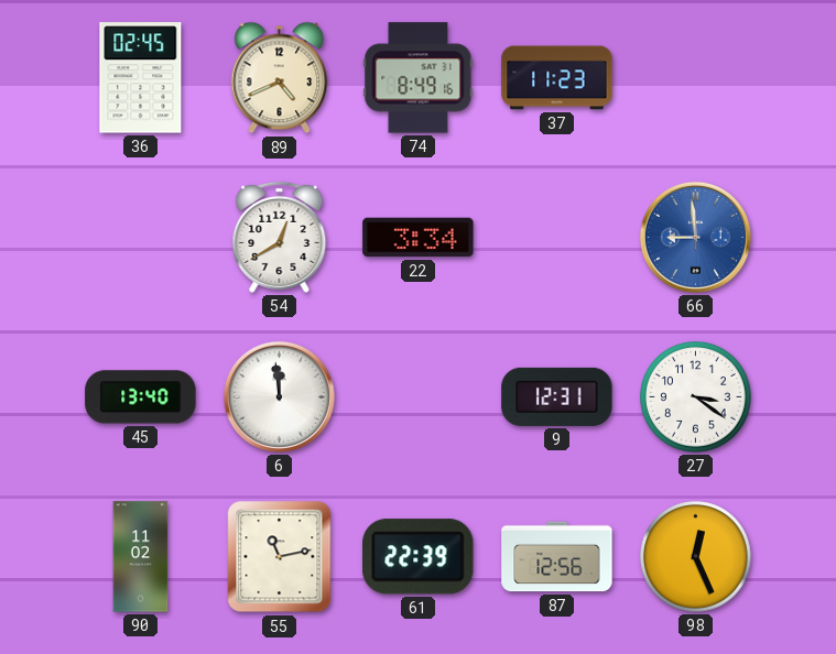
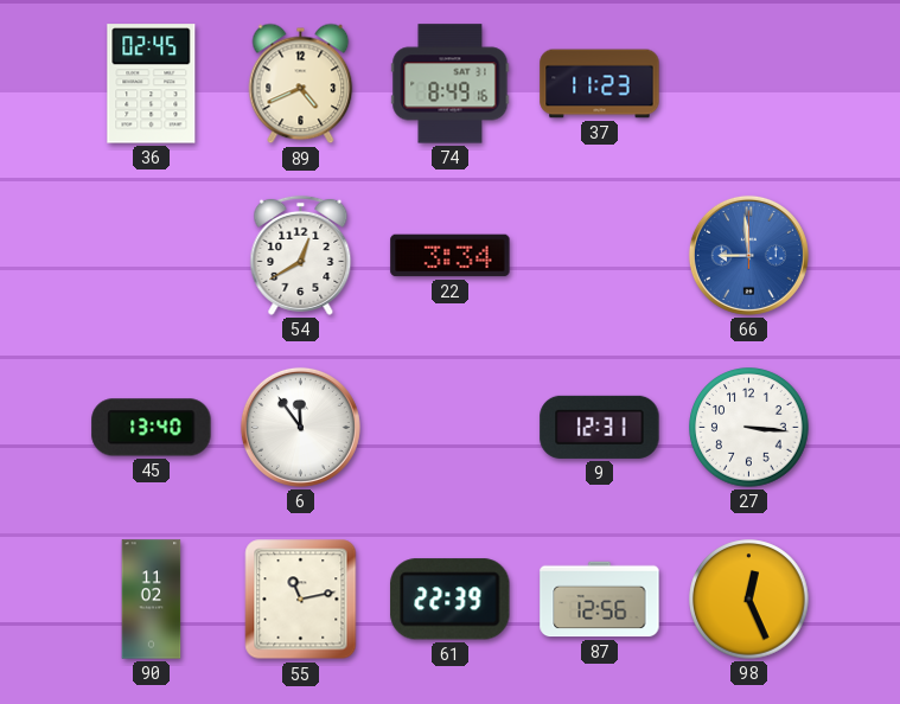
6: 11:59 -> 11:54 (300, 427)
27: 3:21 -> 3:16 (749, 428)
